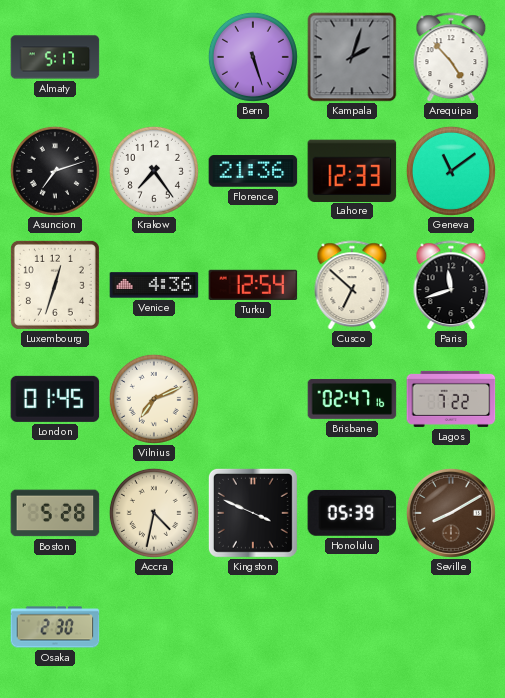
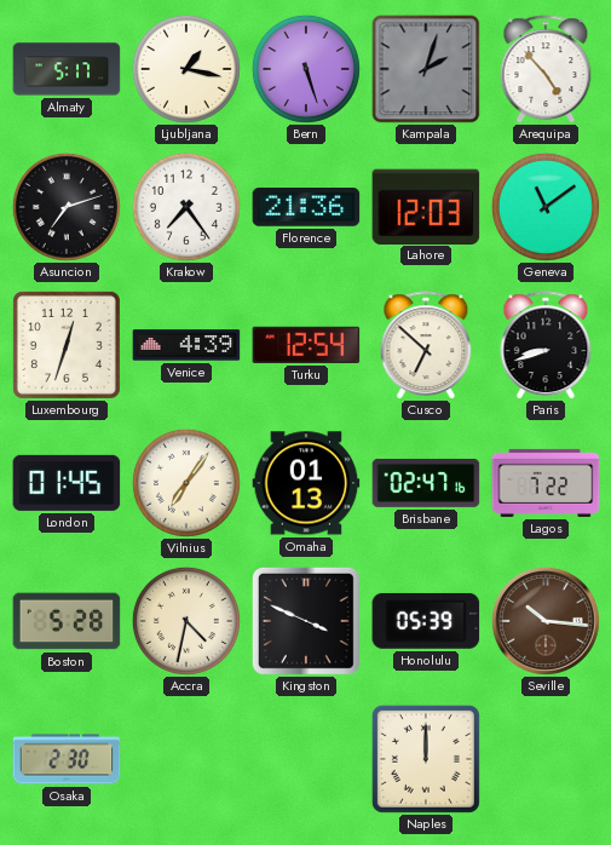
Ljubljana: none -> 1:17 (186, 69)
Lahore: 12:33 -> 12:03 (426, 206)
Venice: 4:36 -> 4:39 (186, 345)
Paris: 11:42 -> 8:42 (546, 345)
Vilnius: 7:11 -> 7:06 (186, 483)
Omaha: none -> 01:13 (306, 483)
Seville: 8:10 -> 10:16 (546, 621)
Naples: none -> 12:00 (426, 759)
